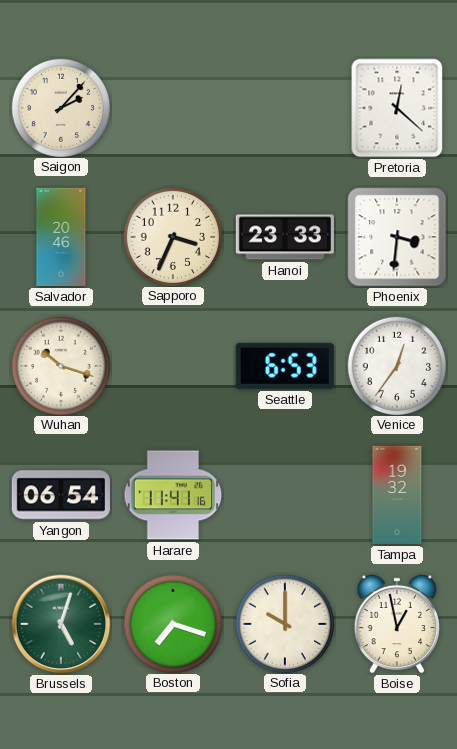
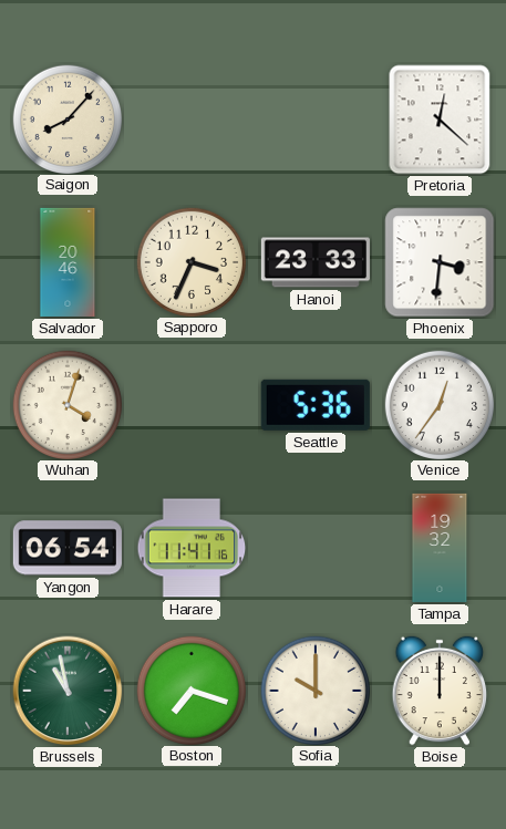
Saigon: 2:07 -> 8:07 (66, 118)
Wuhan: 10:18 -> 4:03 (66, 404)
Seattle: 6:53 -> 5:36 (316, 405)
Brussels: 5:03 -> 10:58 (68, 691)
Boise: 12:58 -> 12:00 (440, 691)
